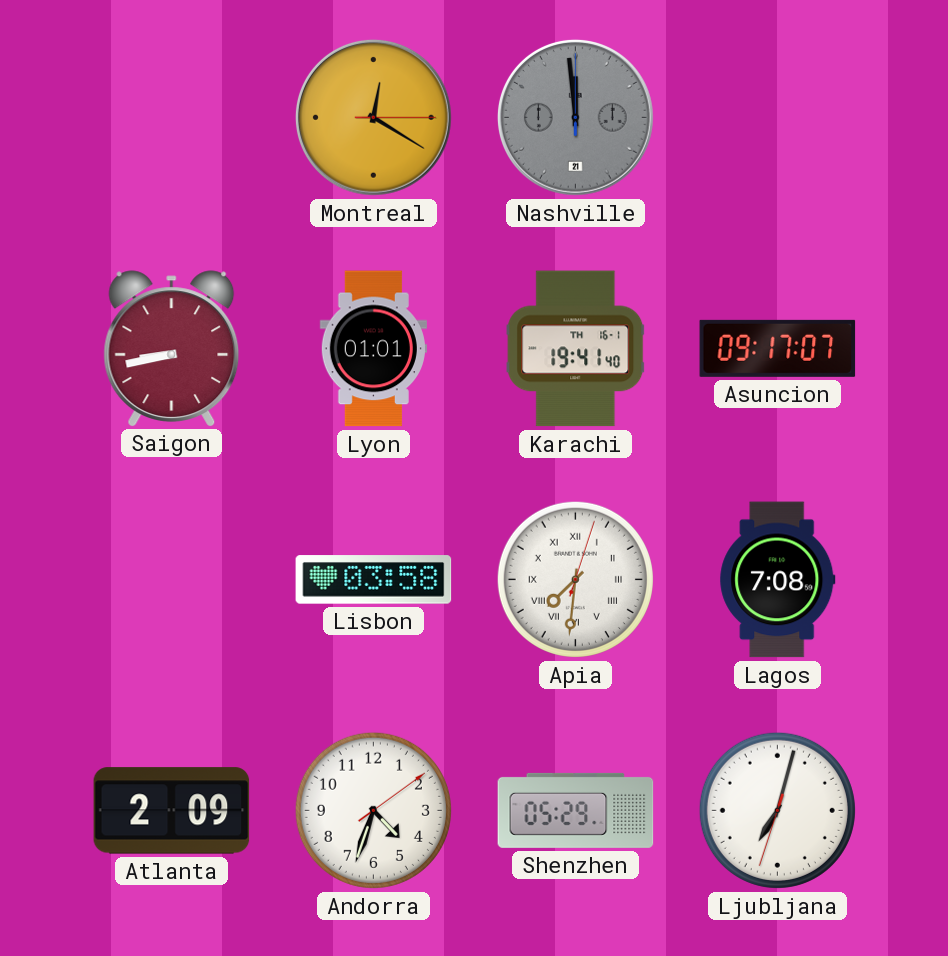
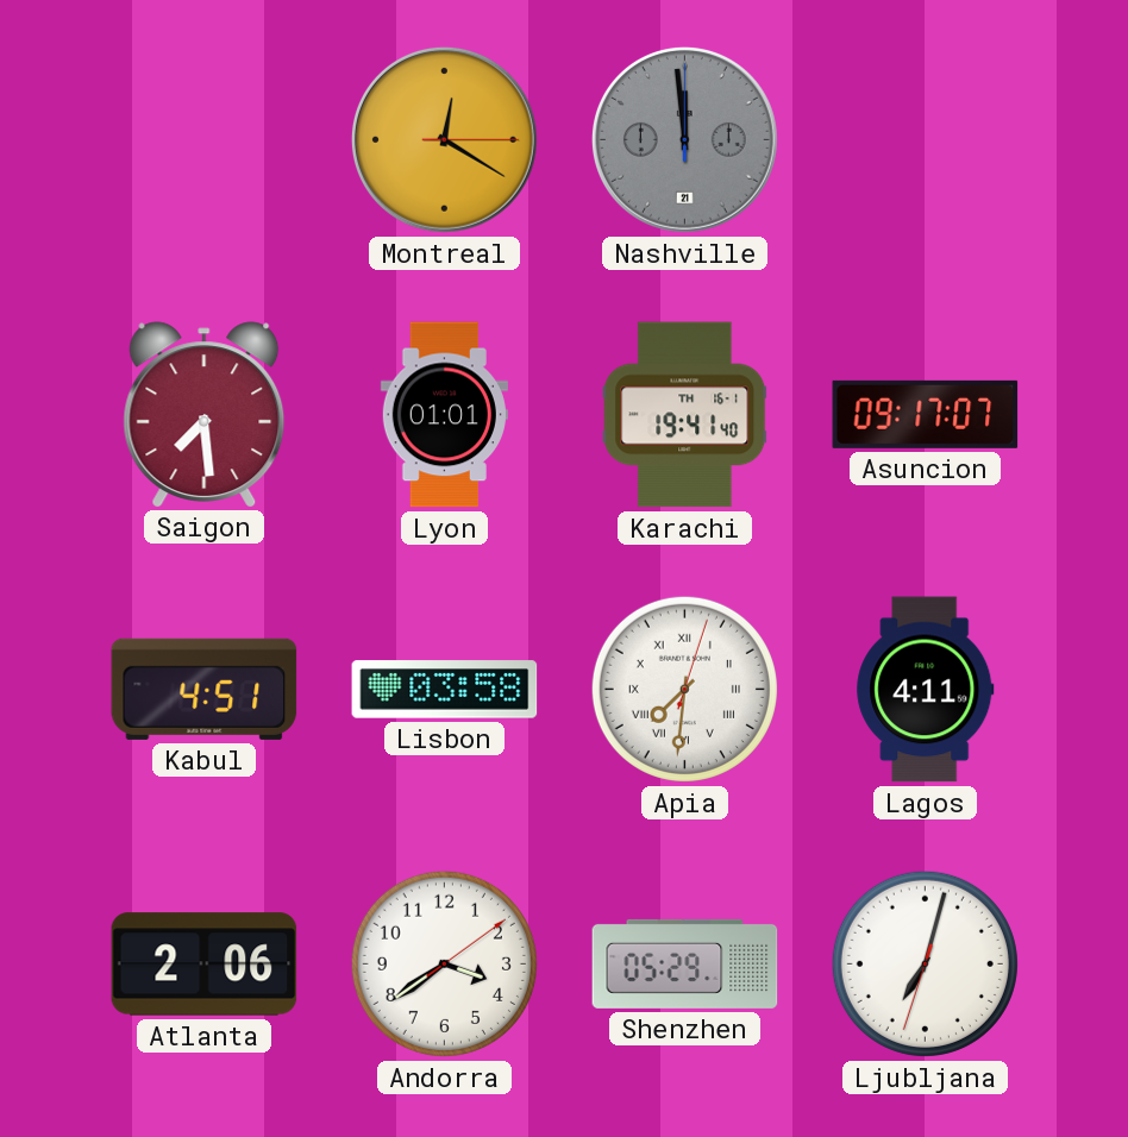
Saigon: 8:43 -> 7:29 (205, 414)
Kabul: none -> 4:51 (205, 689)
Lagos: 7:08 -> 4:11 (926, 690)
Atlanta: 2:09 -> 2:06 (205, 965)
Andorra: 4:33 -> 3:39 (444, 963)
